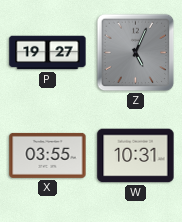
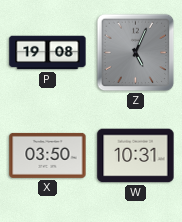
P: 19:27 -> 19:08 (48, 53)
X: 03:55 -> 03:50 (48, 155)
